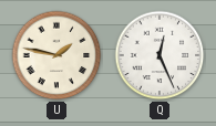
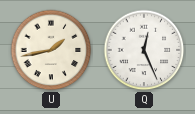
U: 1:47 -> 1:43 (51, 50)
